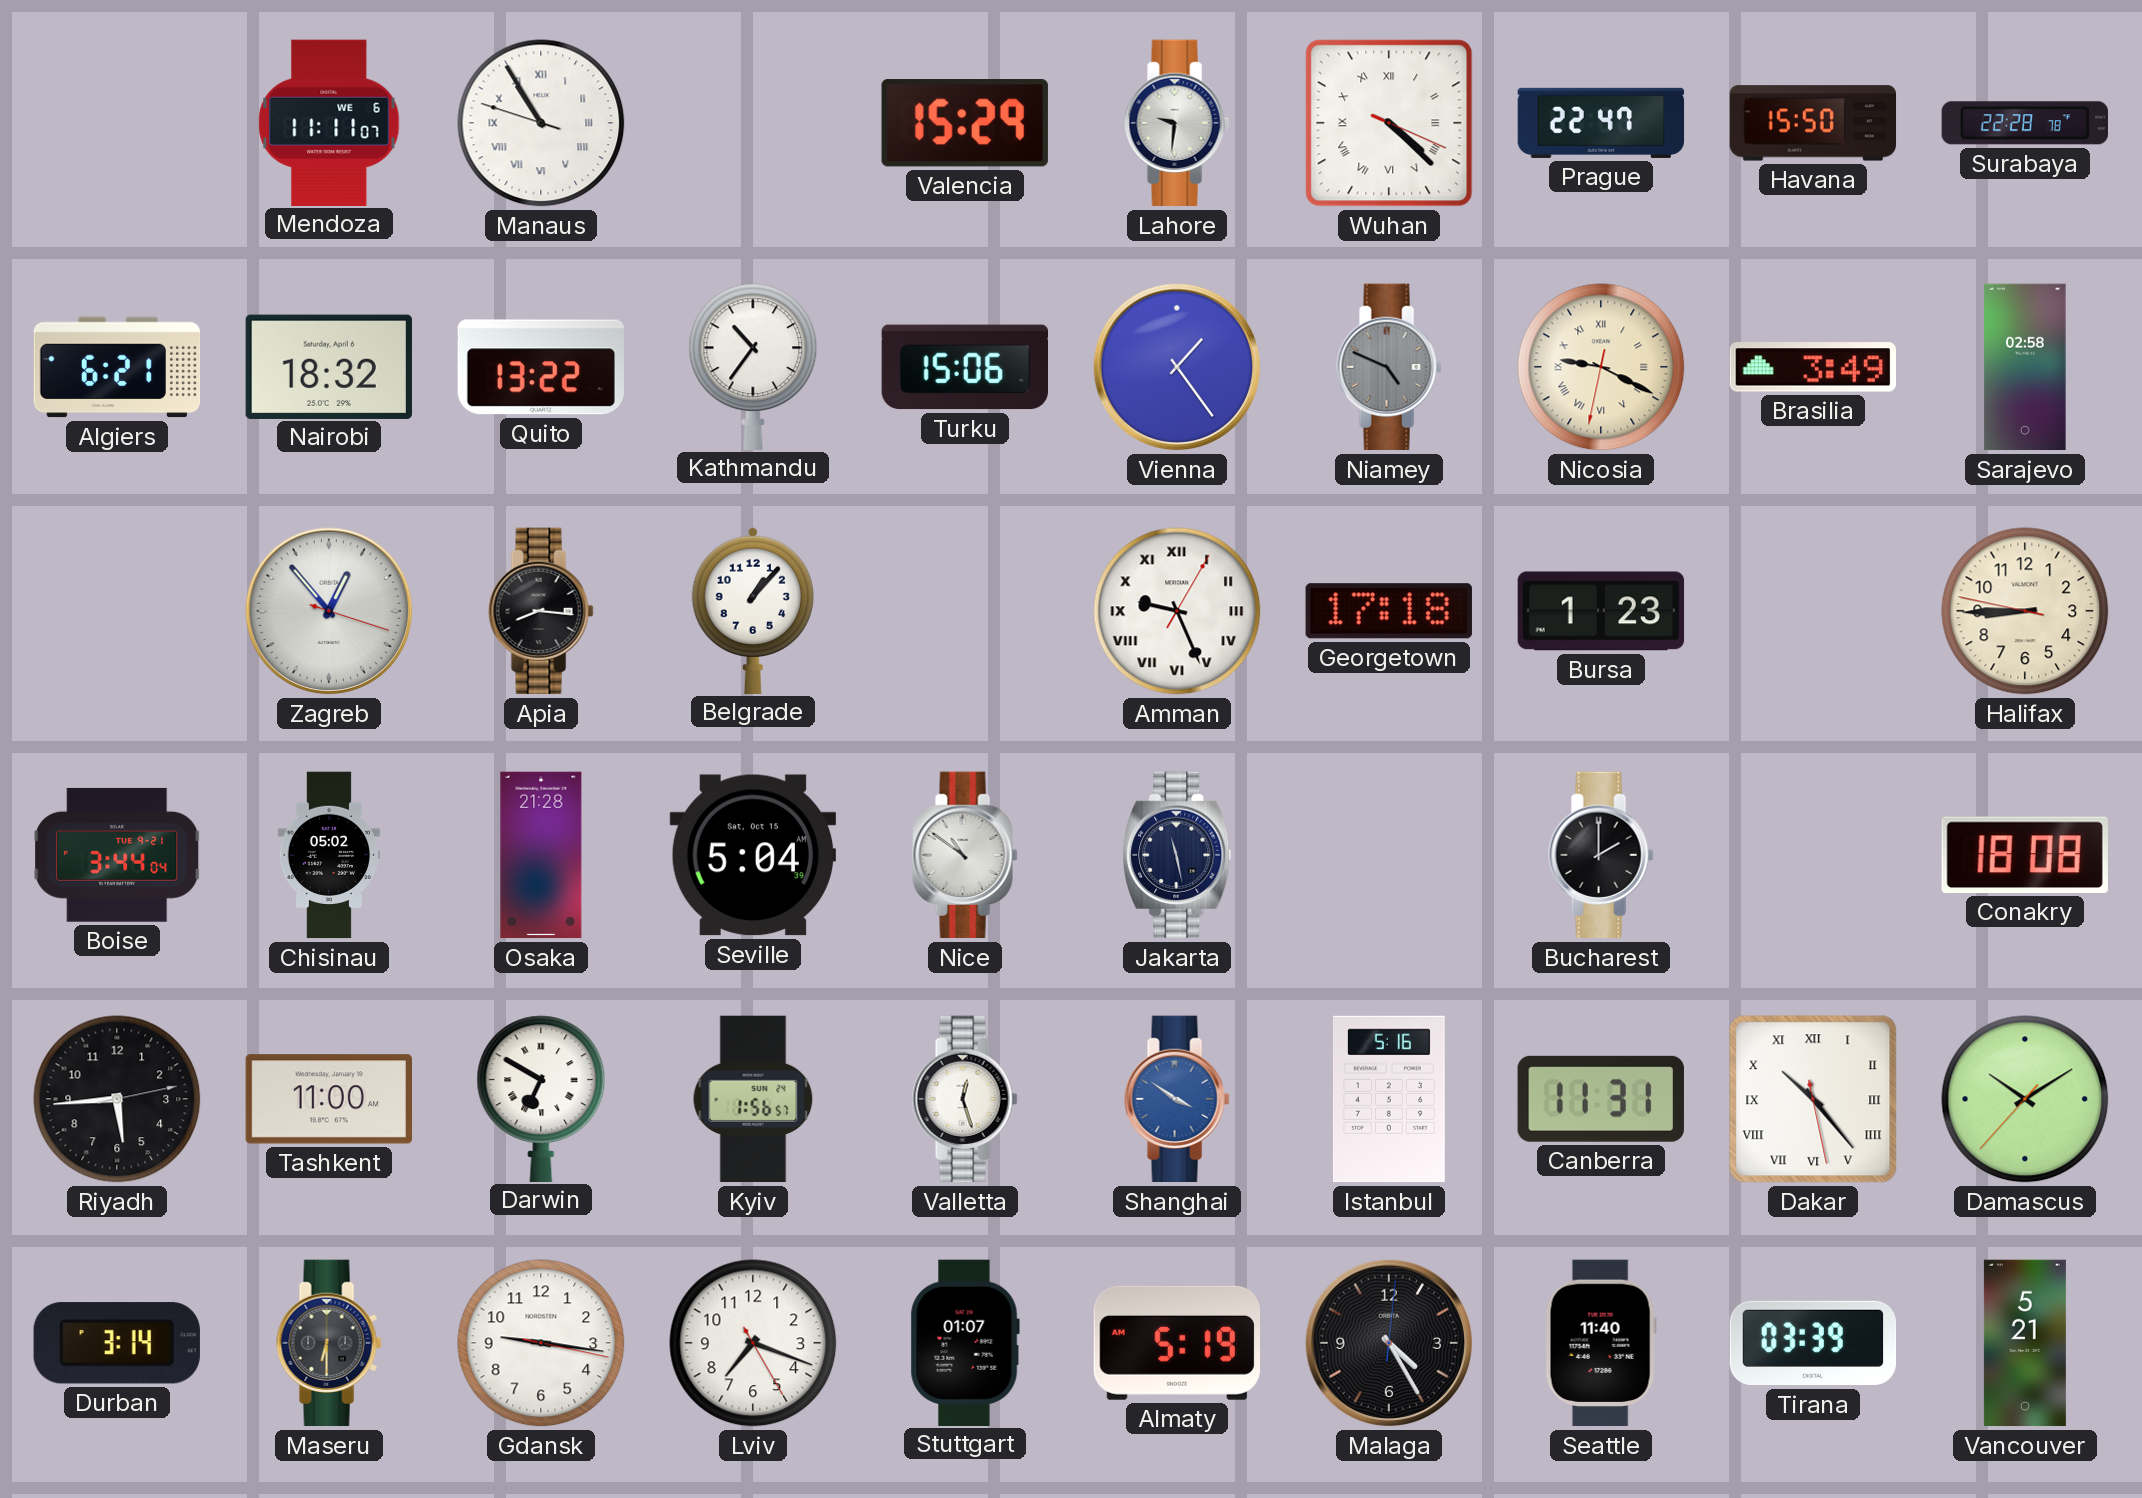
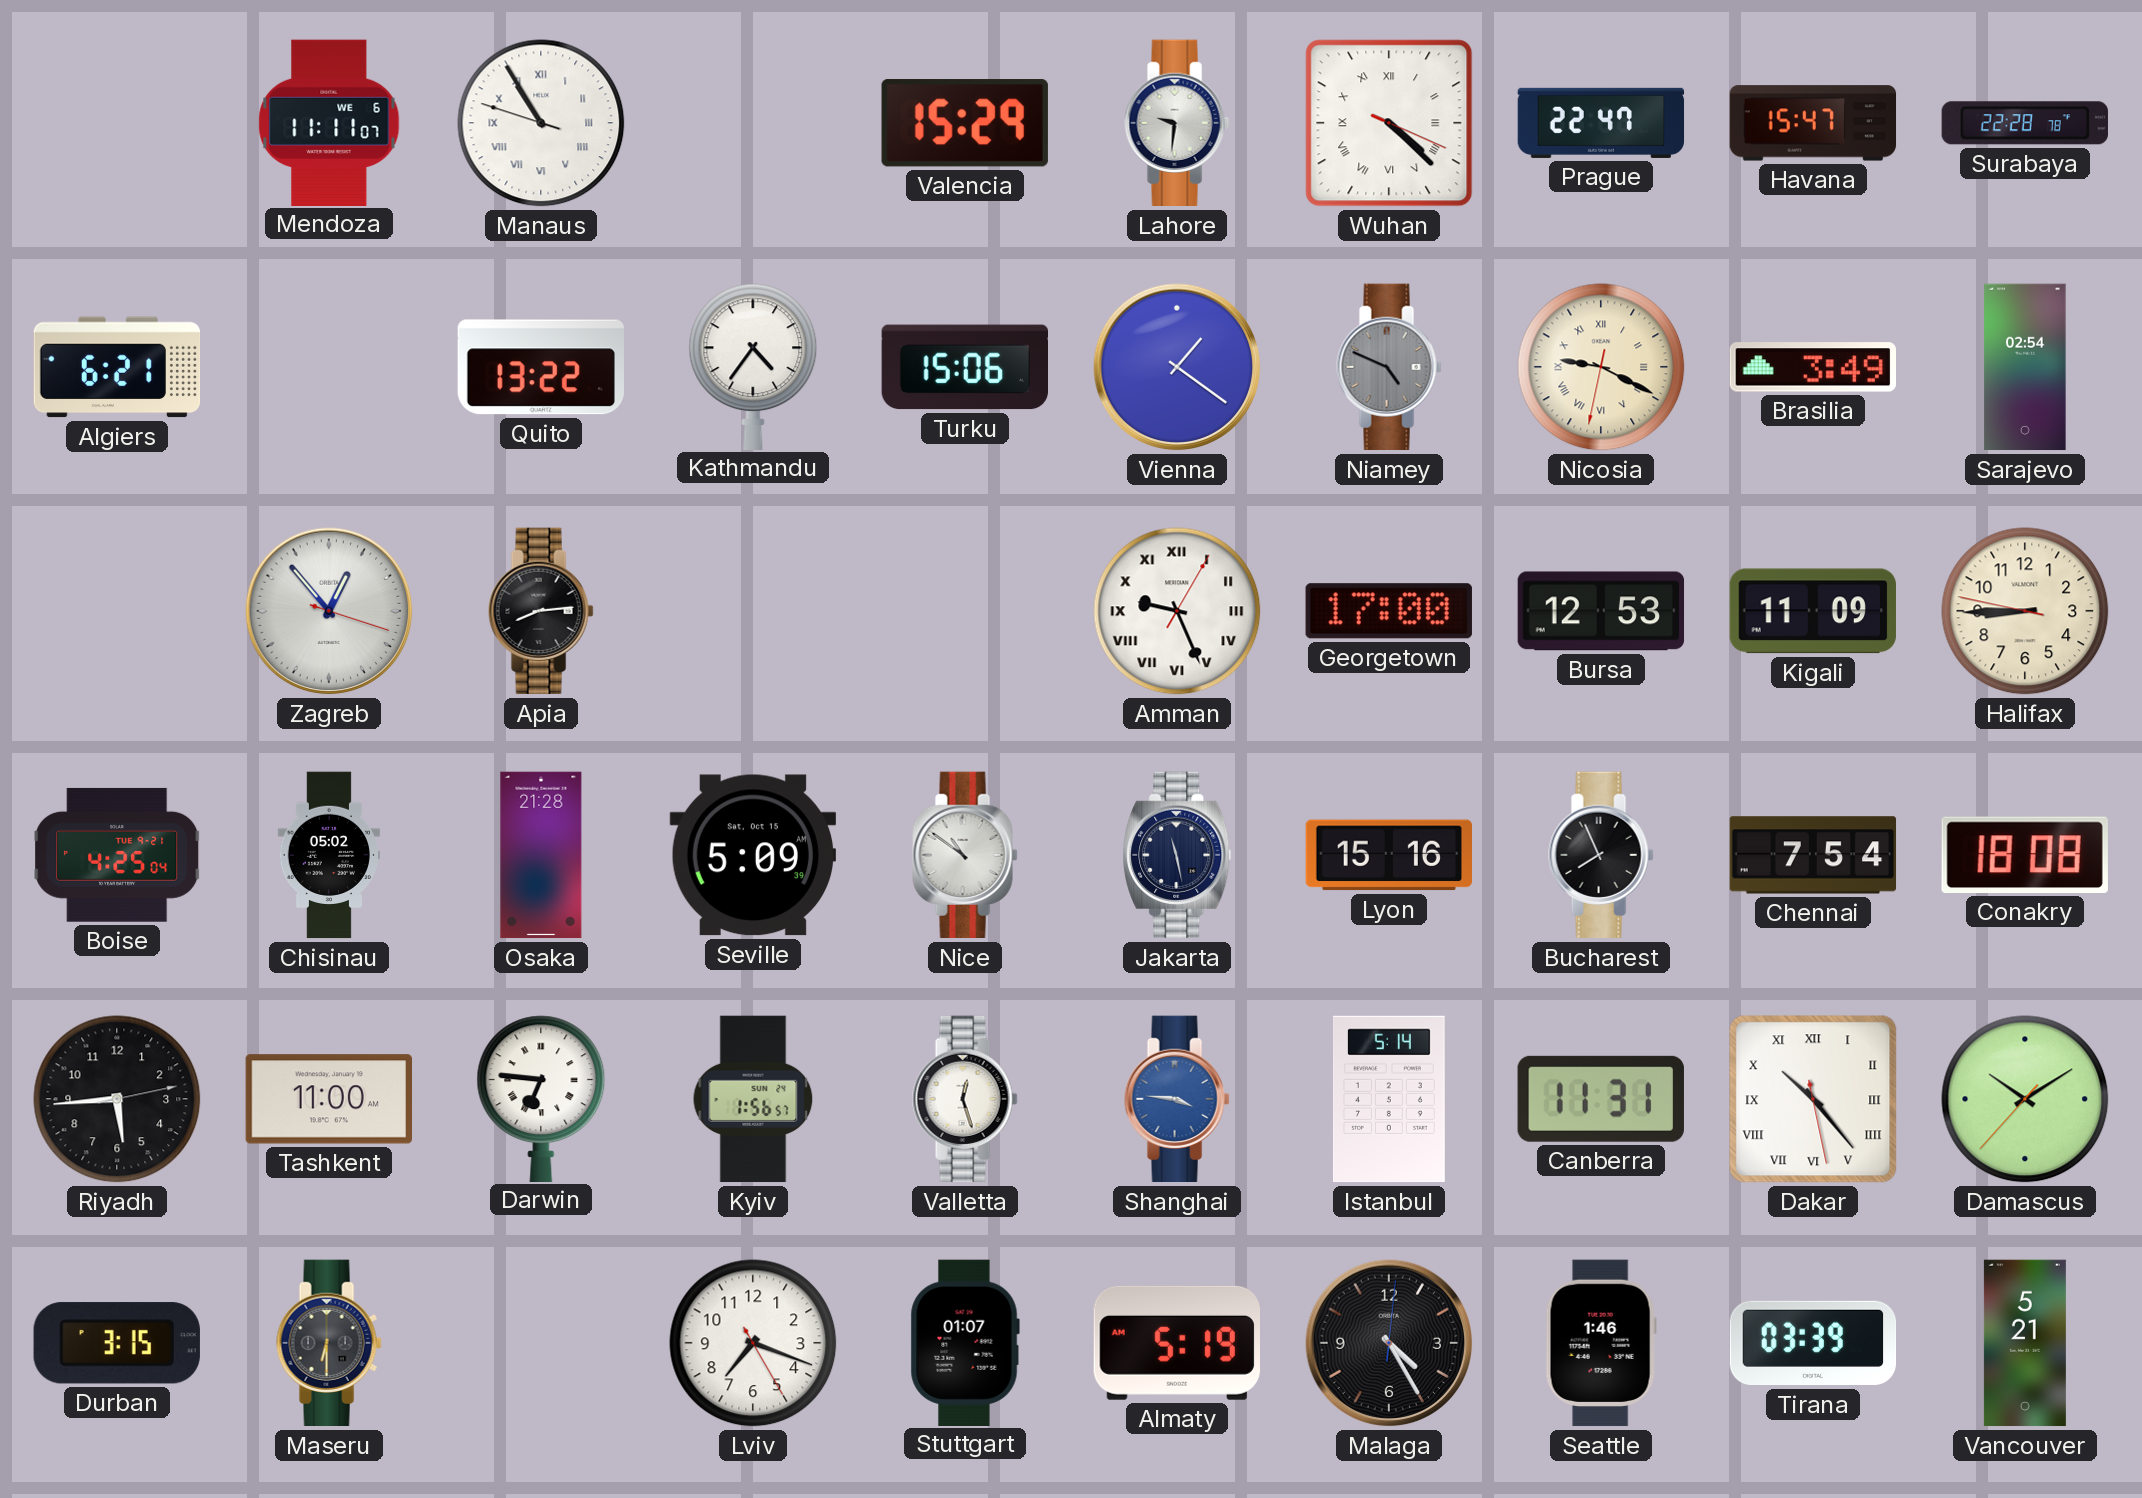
Havana: 15:50 -> 15:47 (1813, 123)
Nairobi: 18:32 -> none (329, 366)
Kathmandu: 10:36 -> 4:36 (753, 366)
Vienna: 1:24 -> 1:21 (1177, 367)
Sarajevo: 02:58 -> 02:54 (2025, 367)
Apia: 8:16 -> 8:14 (541, 611)
Belgrade: 1:07 -> none (753, 610)
Georgetown: 17:18 -> 17:00 (1389, 611)
Bursa: 1:23 -> 12:53 (1601, 611)
Kigali: none -> 11:09 (1813, 611)
Boise: 3:44 -> 4:25 (117, 855)
Seville: 5:04 -> 5:09 (752, 855)
Lyon: none -> 15:16 (1388, 855)
Bucharest: 2:00 -> 7:56 (1601, 855)
Chennai: none -> 7:54 (1813, 855)
Darwin: 6:50 -> 6:46 (541, 1098)
Shanghai: 3:51 -> 3:46 (1177, 1099)
Istanbul: 5:16 -> 5:14 (1389, 1099)
Durban: 3:14 -> 3:15 (117, 1343)
Gdansk: 9:16 -> none (541, 1343)
Seattle: 11:40 -> 1:46 (1601, 1343)
